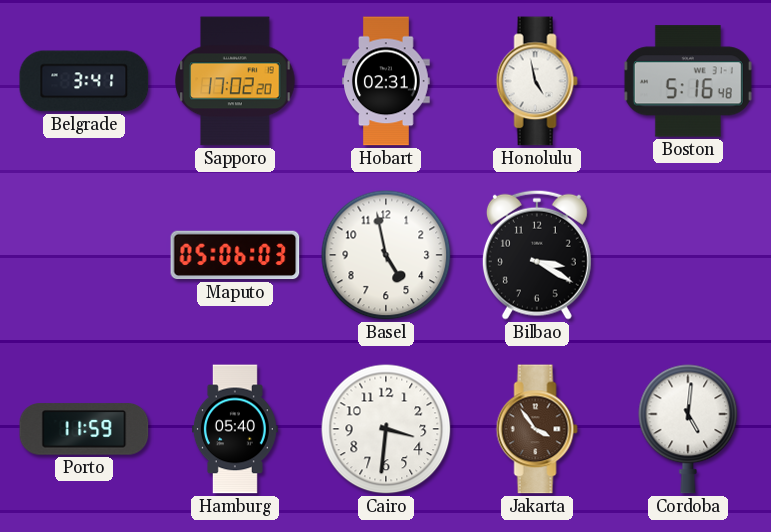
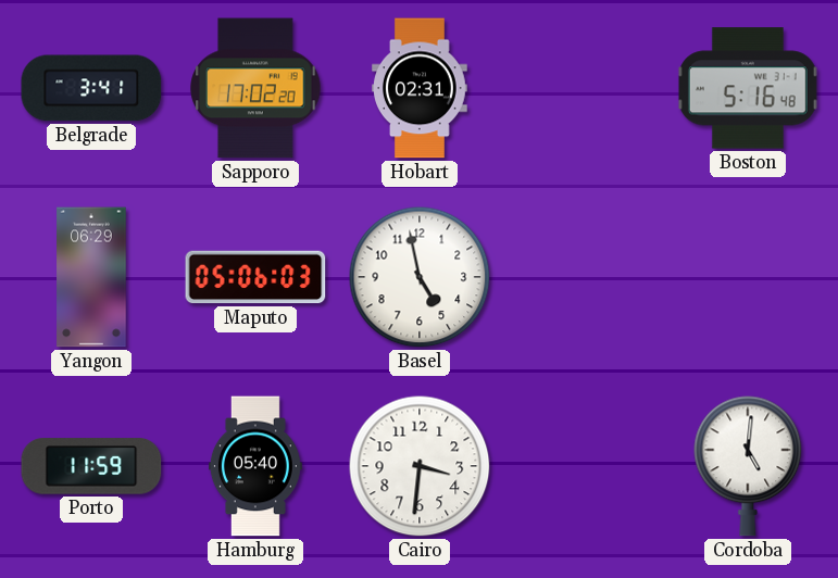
Honolulu: 4:58 -> none (537, 81)
Yangon: none -> 06:29 (91, 277)
Bilbao: 3:20 -> none (537, 255)
Jakarta: 3:54 -> none (537, 429)
